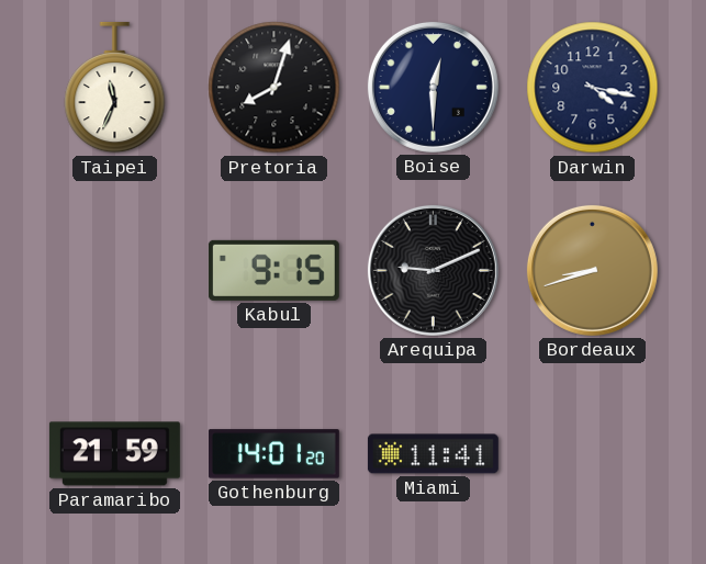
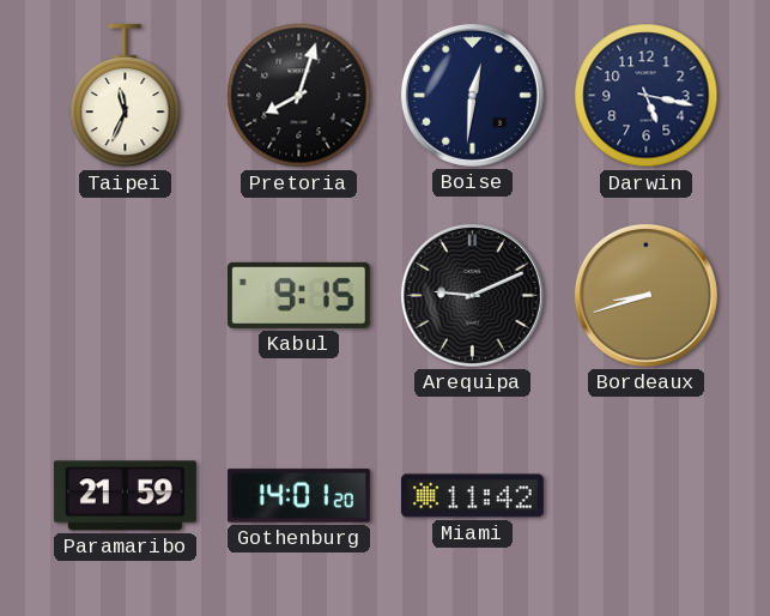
Boise: 12:30 -> 12:31 (472, 95)
Darwin: 4:17 -> 5:17 (647, 96)
Miami: 11:41 -> 11:42 (472, 496)
